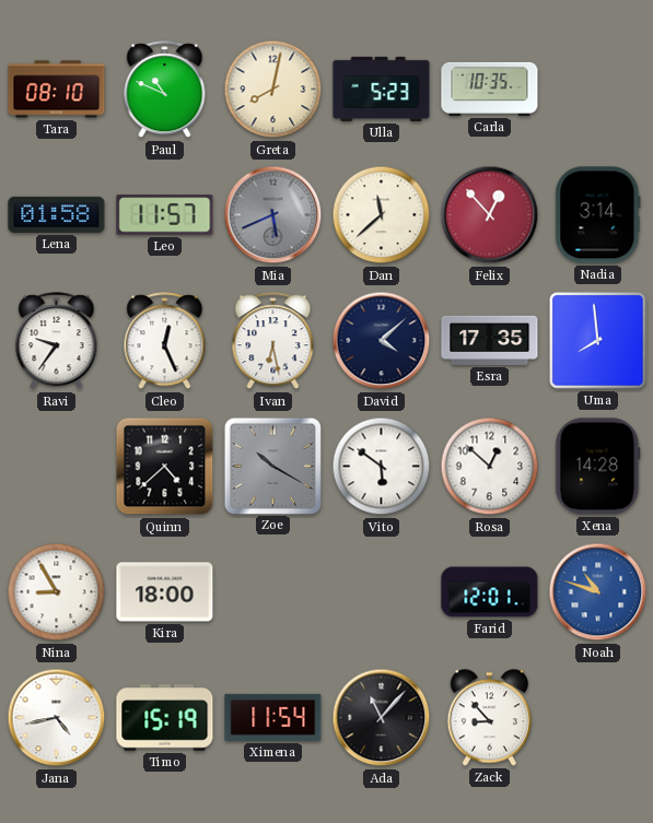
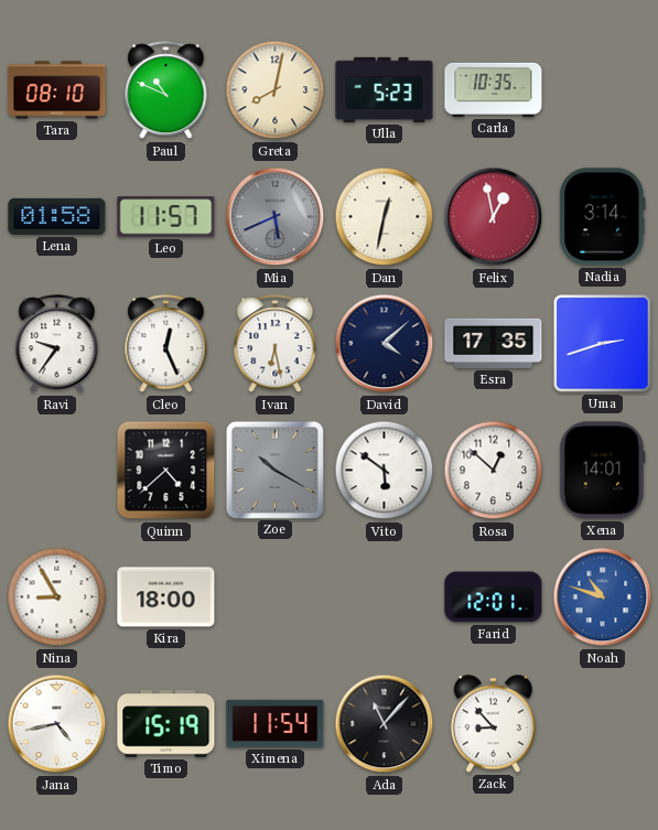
Dan: 11:38 -> 12:32 (385, 217)
Felix: 12:53 -> 12:58 (494, 217)
Uma: 7:59 -> 2:42 (603, 344)
Xena: 14:28 -> 14:01 (603, 471)
